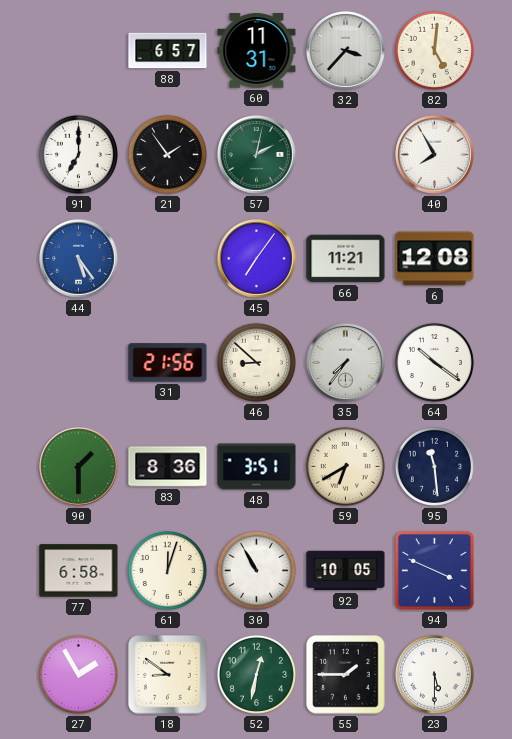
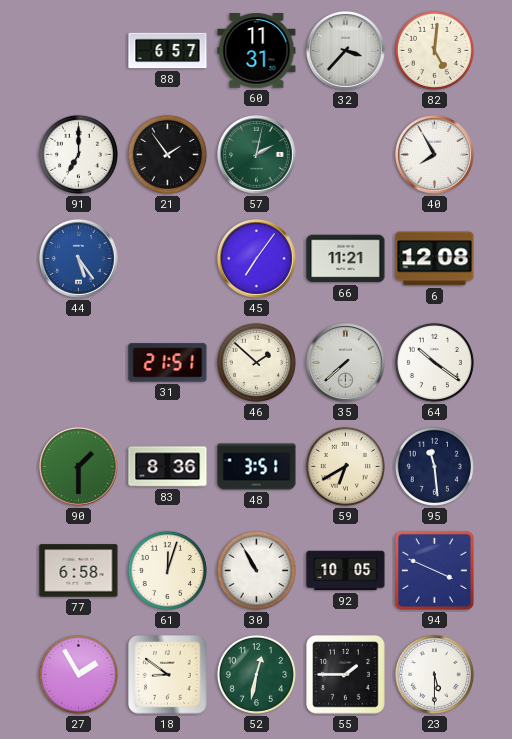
31: 21:56 -> 21:51 (168, 363)
46: 8:52 -> 1:52 (256, 362)
35: 7:36 -> 7:38 (346, 363)
